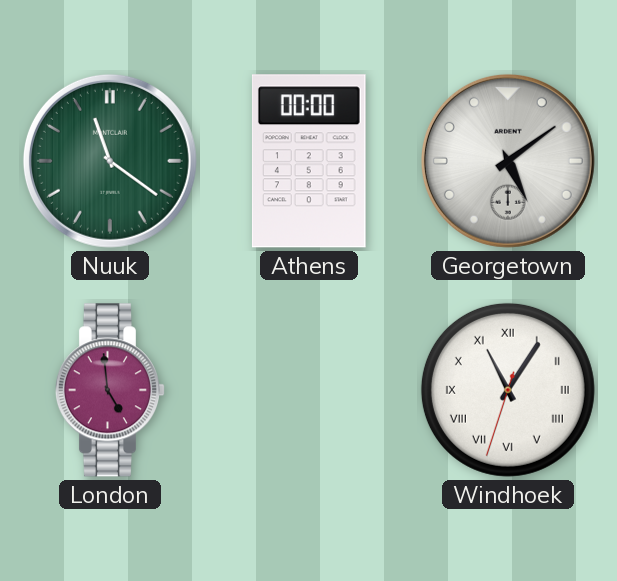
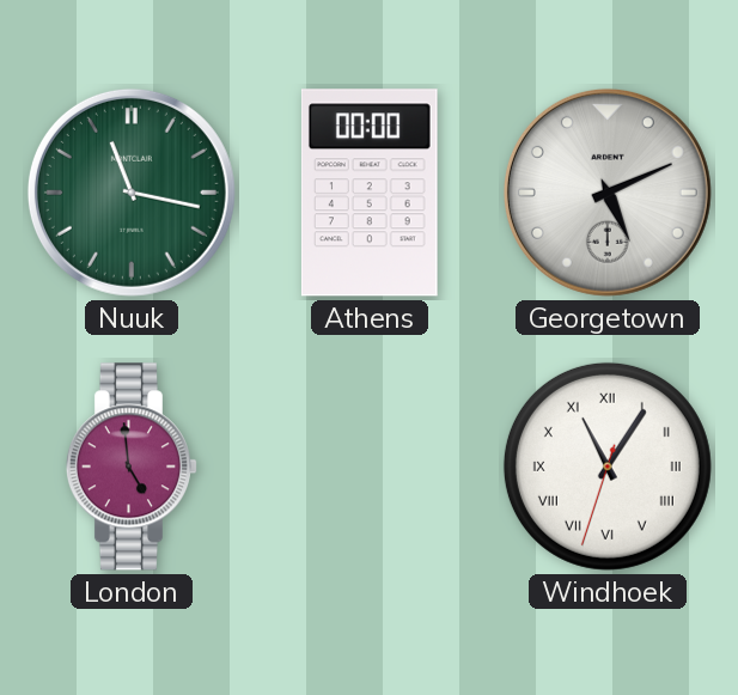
Nuuk: 11:21 -> 11:17 (132, 193)
Georgetown: 5:09 -> 5:11 (608, 193)
